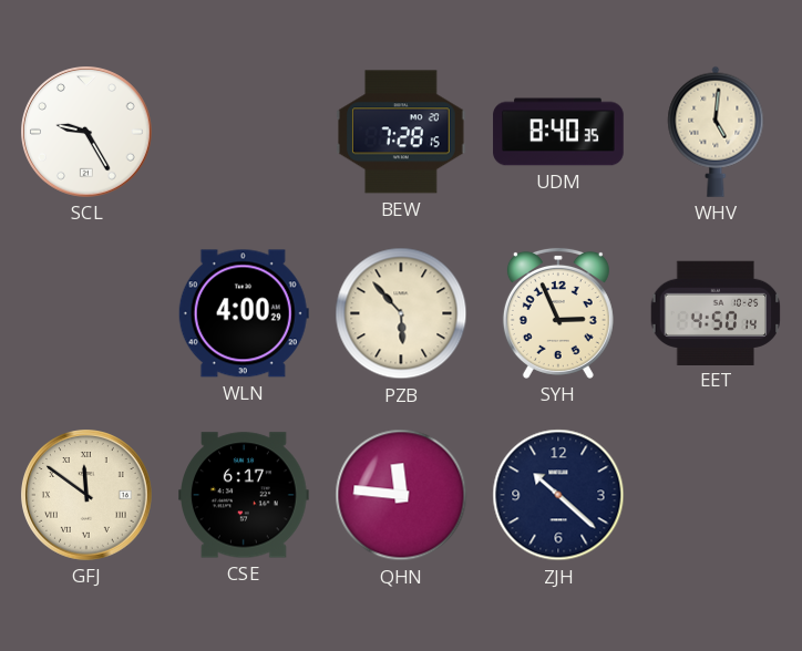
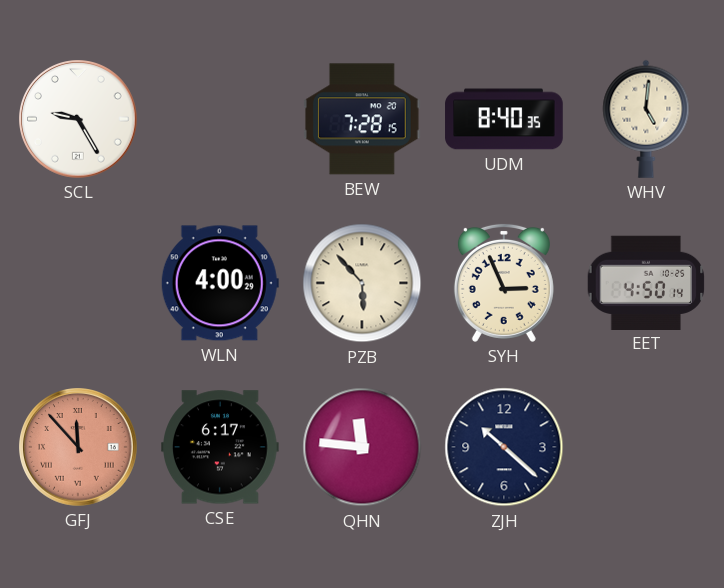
GFJ: 11:51 -> 11:53 (78, 447)
GFJ dial: cream -> salmon (78, 447)
